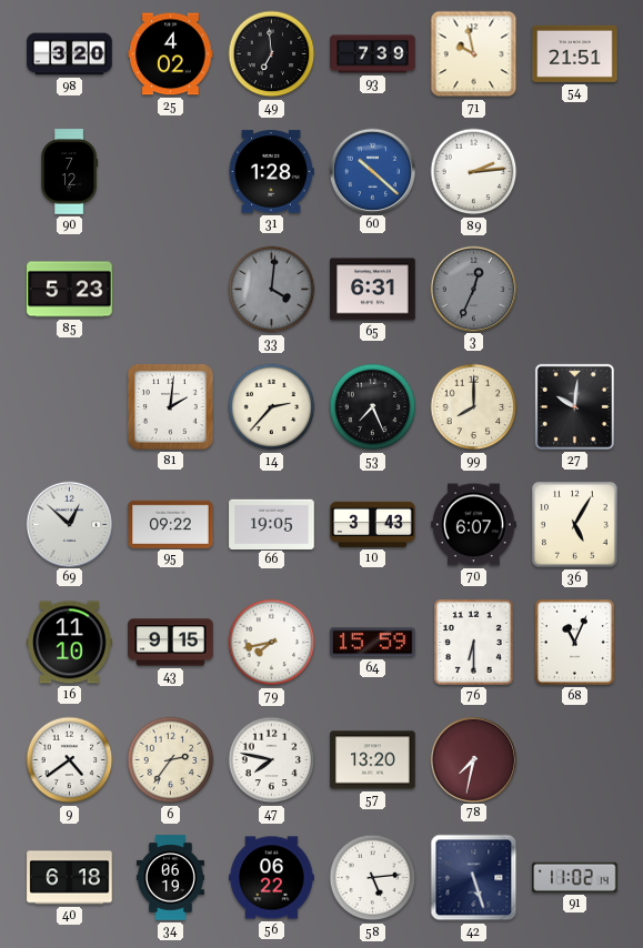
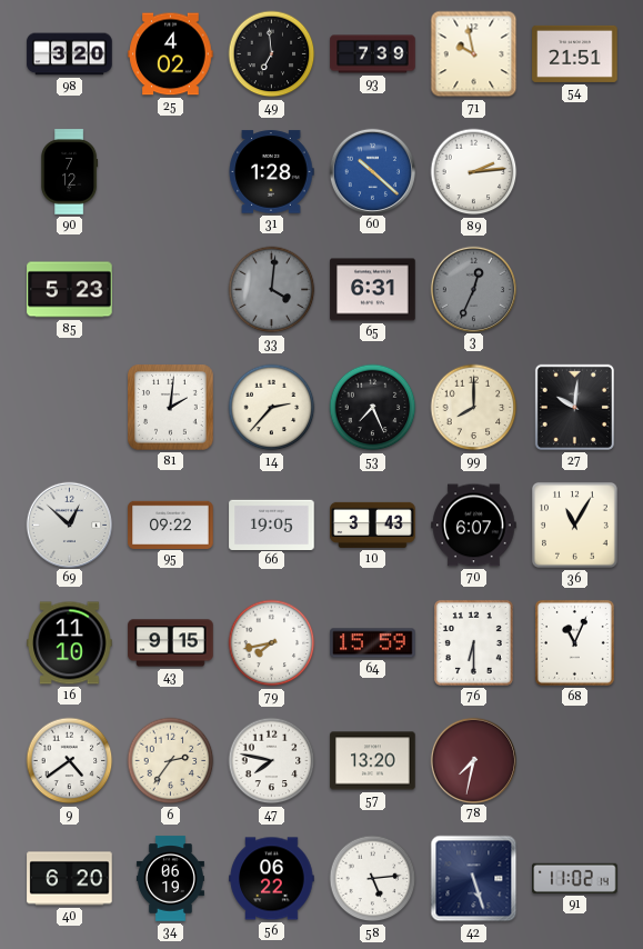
36: 5:05 -> 11:05 (574, 525)
40: 6:18 -> 6:20 (70, 879)
